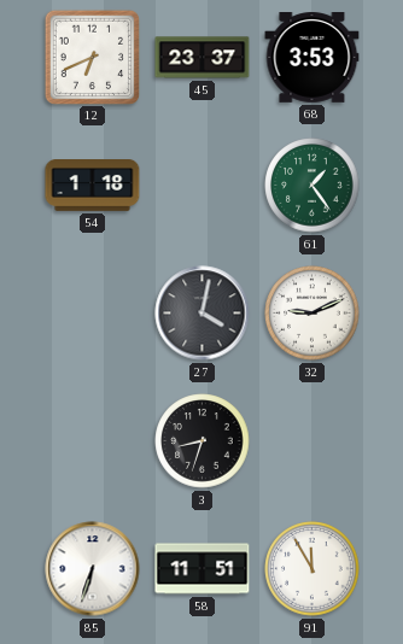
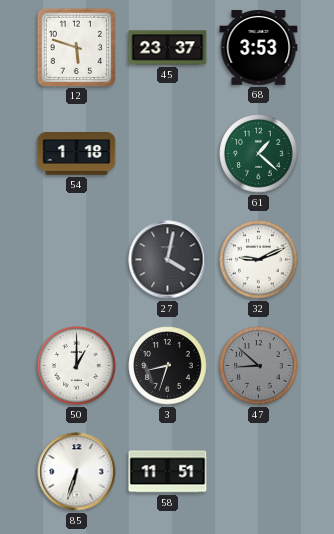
12: 6:41 -> 5:48 (76, 47)
61: 1:24 -> 1:22 (259, 154)
50: none -> 1:00 (77, 366)
47: none -> 8:52 (259, 366)
91: 11:55 -> none (313, 569)
